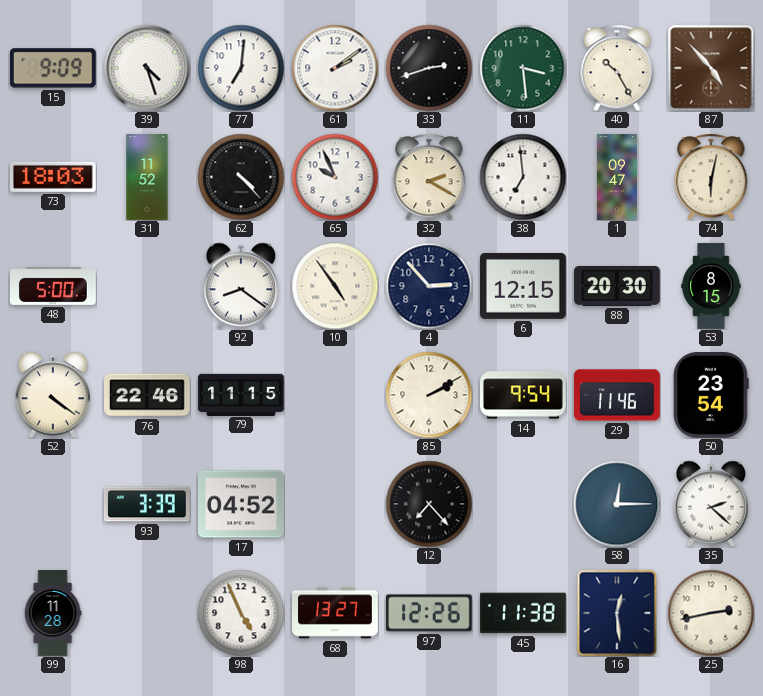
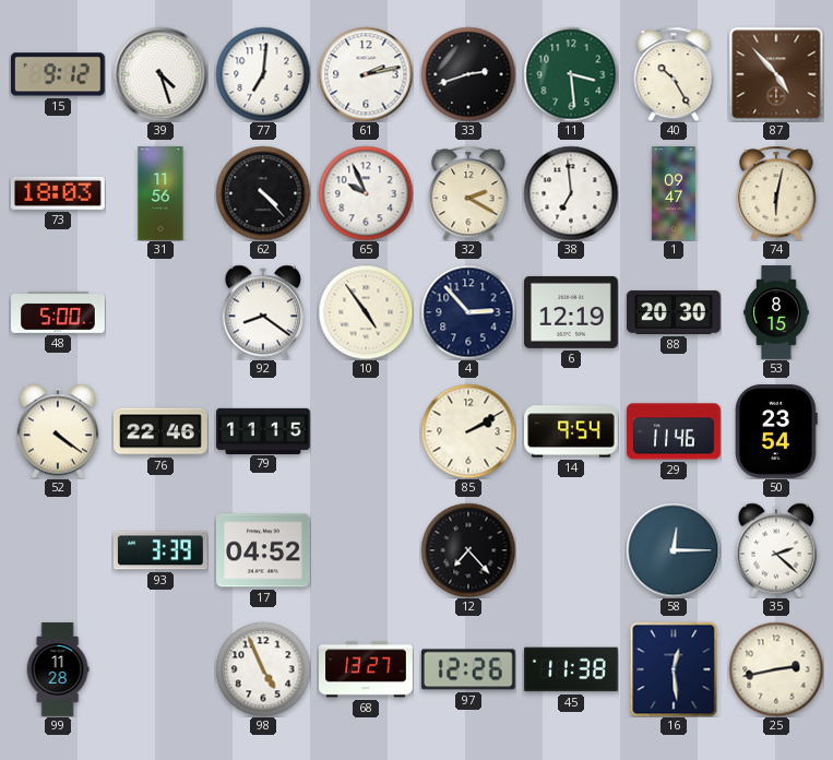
15: 9:09 -> 9:12 (58, 74)
61: 2:09 -> 2:13 (366, 74)
31: 11:52 -> 11:56 (160, 193)
6: 12:15 -> 12:19 (572, 312)
